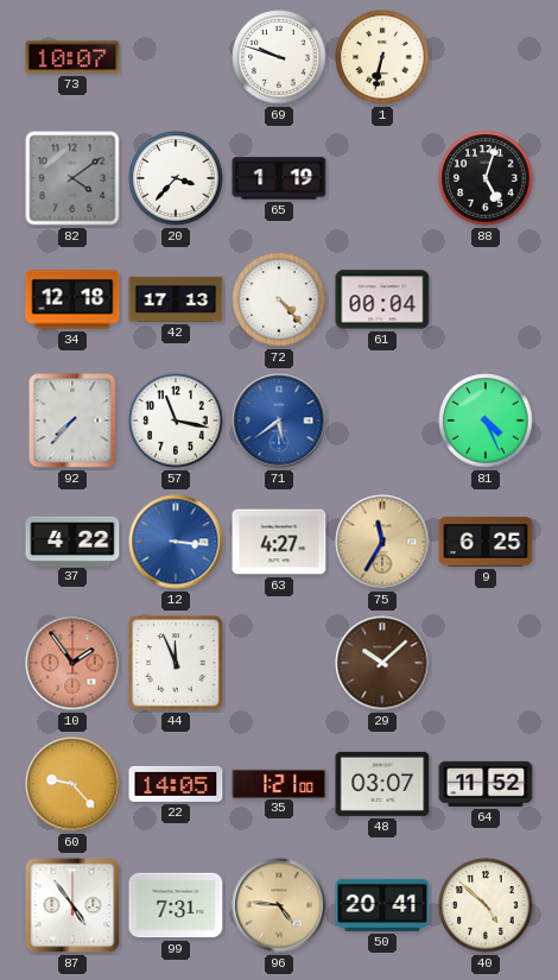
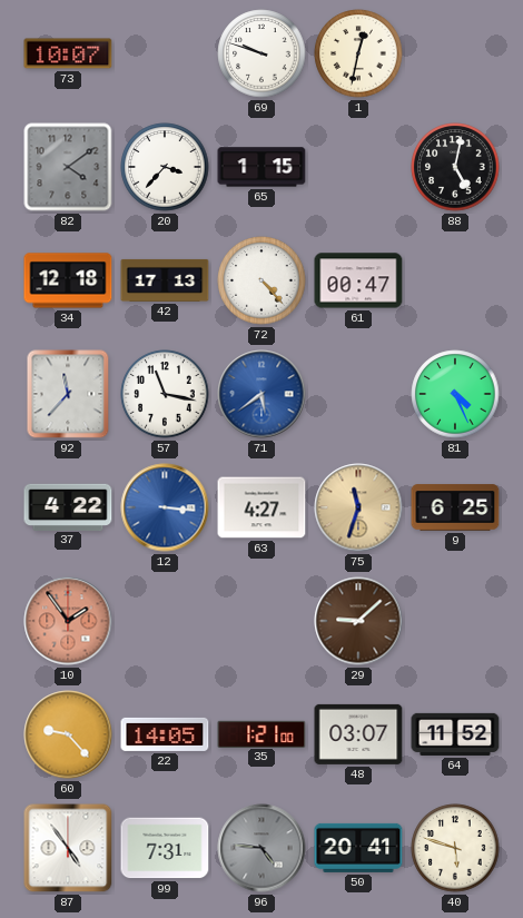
1: 6:32 -> 12:32 (358, 53)
65: 1:19 -> 1:15 (261, 167)
88: 5:03 -> 5:02 (455, 167)
61: 00:04 -> 00:47 (358, 280)
92: 7:37 -> 11:37 (68, 394)
75: 11:35 -> 11:33 (358, 507)
44: 11:56 -> none (176, 663)
29: 10:08 -> 9:08 (358, 621)
96 dial: champagne -> grey (261, 848)
40: 4:52 -> 5:48 (455, 848)
